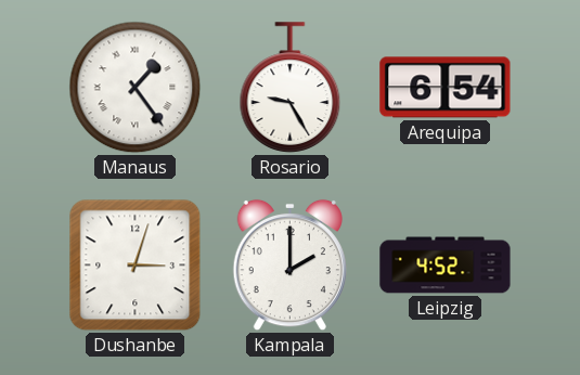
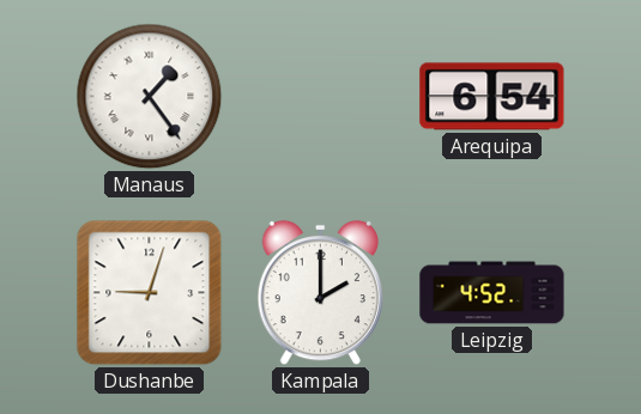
Rosario: 9:25 -> none (291, 88)
Dushanbe: 3:03 -> 9:03 (150, 293)
